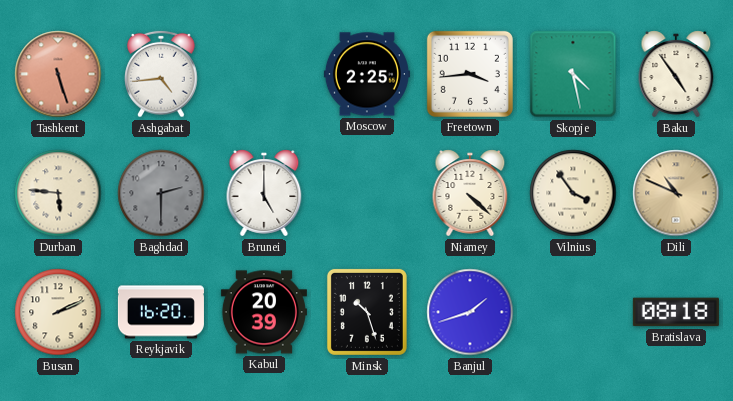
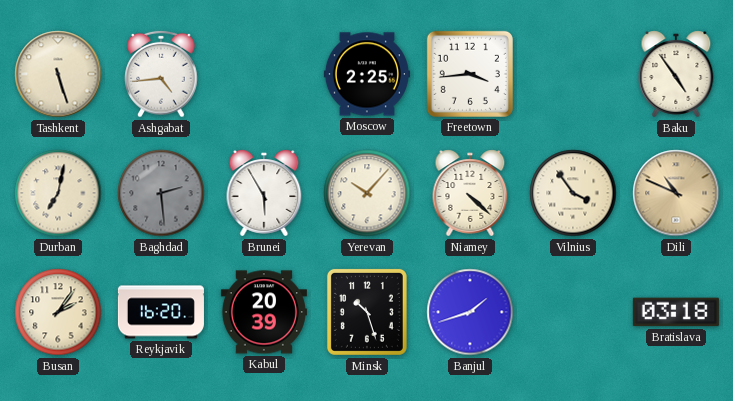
Tashkent dial: salmon -> cream (58, 74)
Skopje: 4:28 -> none (573, 74)
Durban: 5:46 -> 7:02 (58, 193)
Baghdad: 2:30 -> 2:29 (161, 193)
Brunei: 5:00 -> 5:55 (264, 193)
Yerevan: none -> 10:07 (367, 193)
Busan: 2:11 -> 2:06 (58, 312)
Bratislava: 08:18 -> 03:18 (676, 312)
